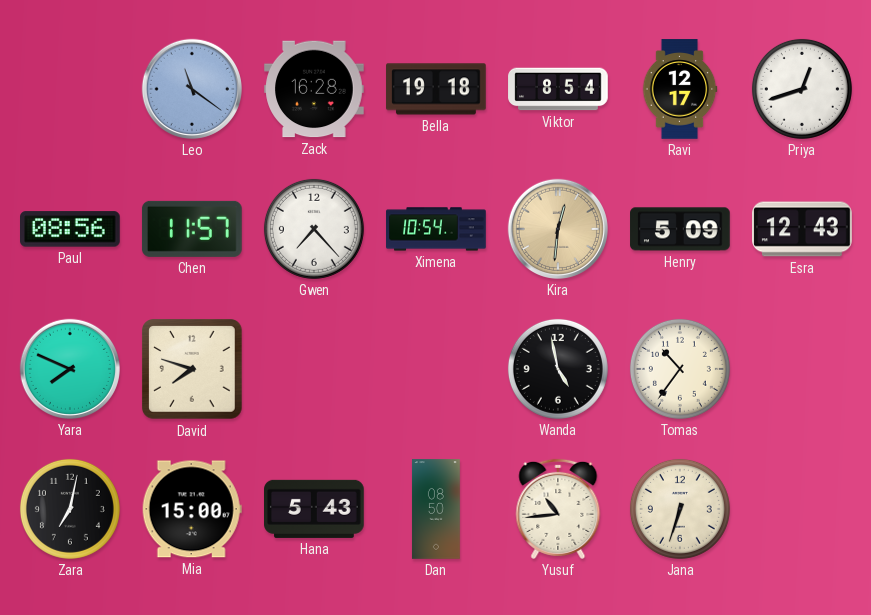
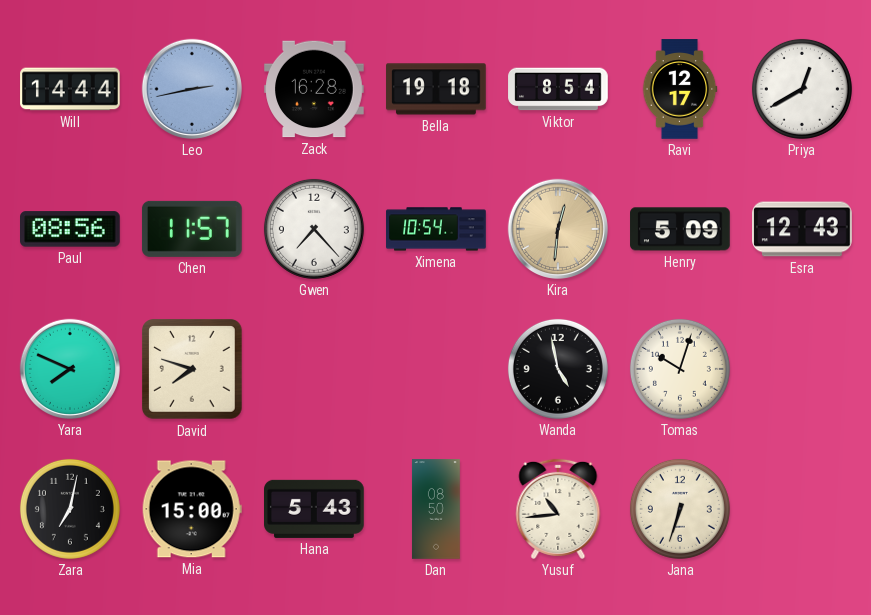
Will: none -> 14:44 (70, 89)
Leo: 11:21 -> 2:43 (192, 89)
Priya: 12:42 -> 12:40 (802, 89)
Tomas: 10:36 -> 10:03 (680, 369)
